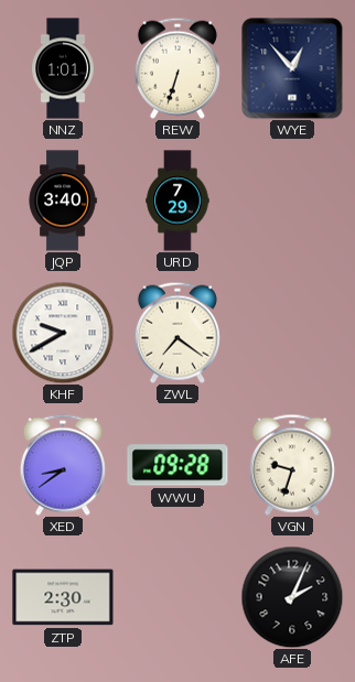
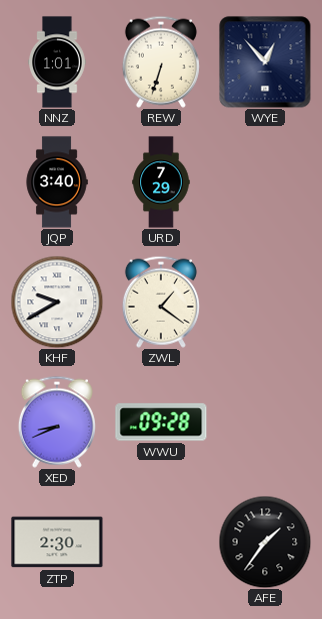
ZWL: 7:21 -> 1:21 (161, 302)
XED: 8:39 -> 8:41 (57, 422)
VGN: 9:33 -> none (292, 465)
AFE: 2:04 -> 1:36 (265, 542)
